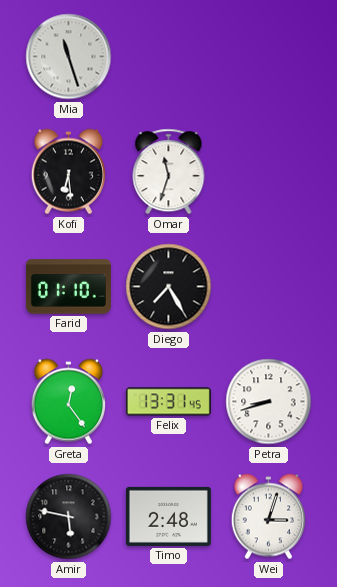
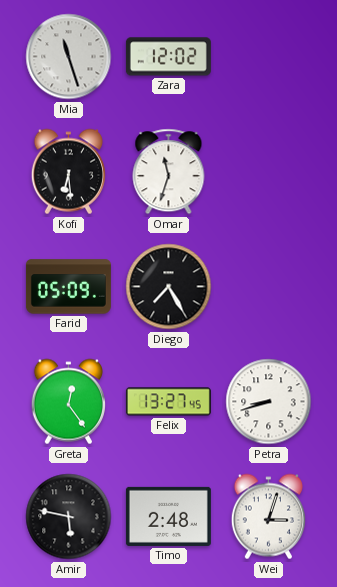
Zara: none -> 12:02 (168, 57)
Farid: 01:10 -> 05:09 (68, 287)
Felix: 13:31 -> 13:27 (168, 402)
